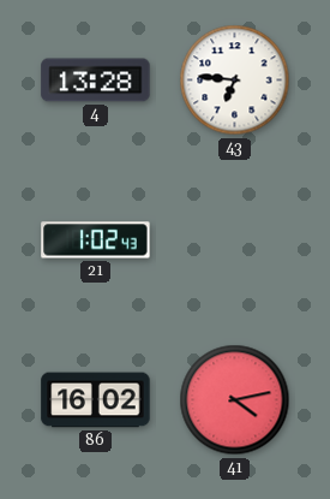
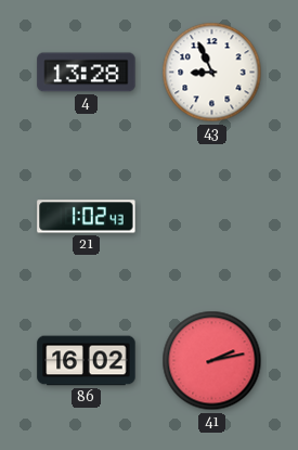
43: 6:46 -> 8:56 (212, 73)
41: 4:13 -> 2:13 (212, 361)
